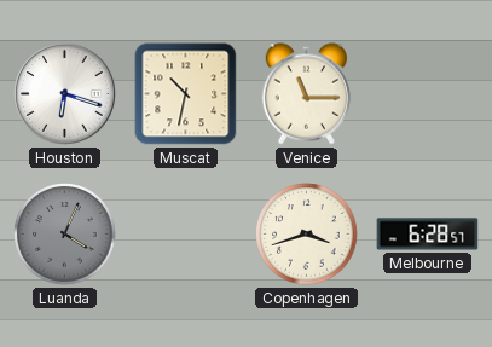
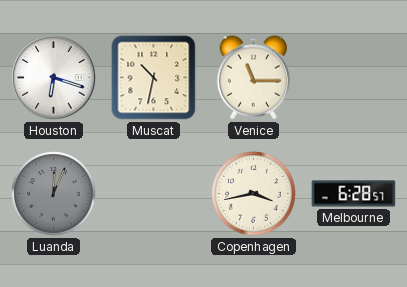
Luanda: 4:04 -> 12:04 (54, 194)
Copenhagen: 3:42 -> 3:43 (254, 194)
